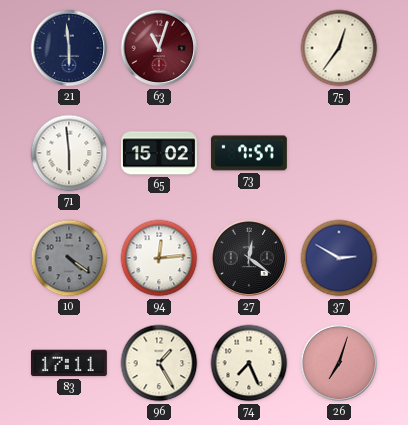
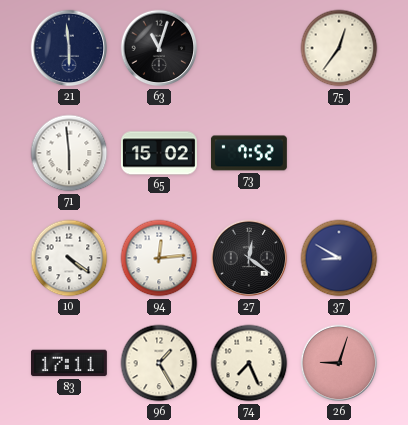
63 dial: burgundy -> black (159, 48)
73: 7:57 -> 7:52 (249, 153)
10 dial: grey -> white (69, 258)
37: 2:50 -> 8:50 (339, 258)
26: 7:03 -> 9:03 (339, 363)
